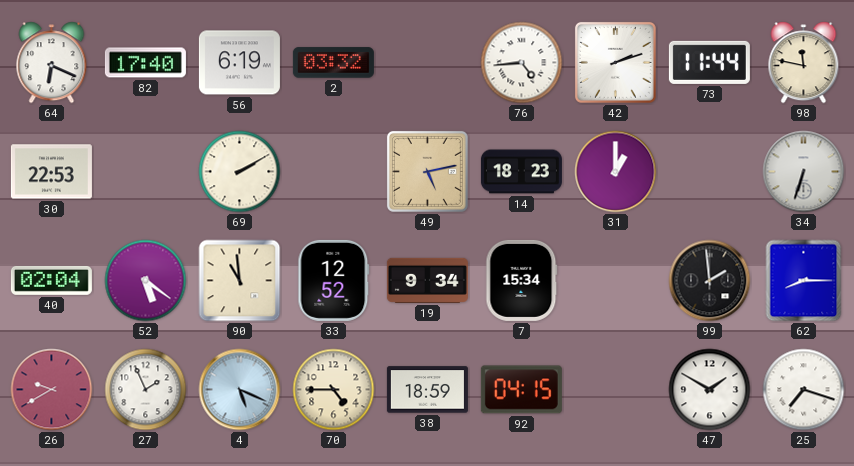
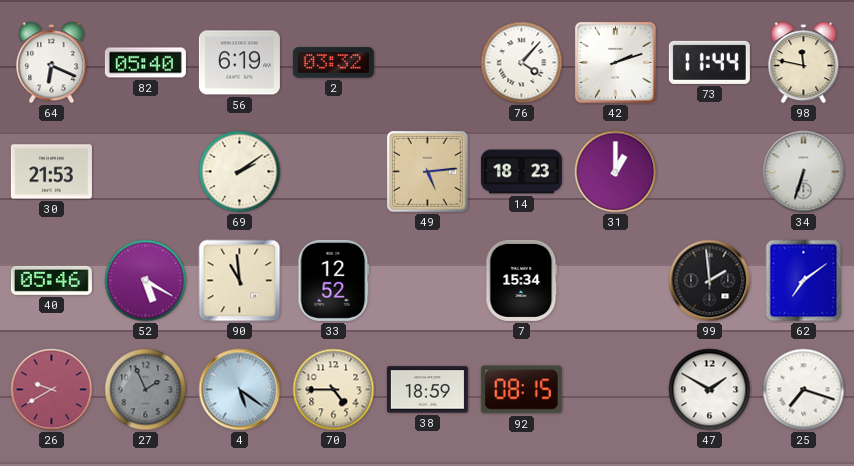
82: 17:40 -> 05:40 (145, 63)
76: 4:44 -> 4:07 (522, 63)
30: 22:53 -> 21:53 (51, 172)
69: 2:10 -> 2:09 (240, 172)
49: 5:13 -> 5:14 (427, 171)
40: 02:04 -> 05:46 (51, 280)
52: 5:21 -> 5:20 (146, 281)
19: 9:34 -> none (427, 280)
62: 8:15 -> 7:09 (804, 281)
27 dial: white -> grey (146, 390)
4: 5:19 -> 5:21 (240, 390)
92: 04:15 -> 08:15 (521, 390)
